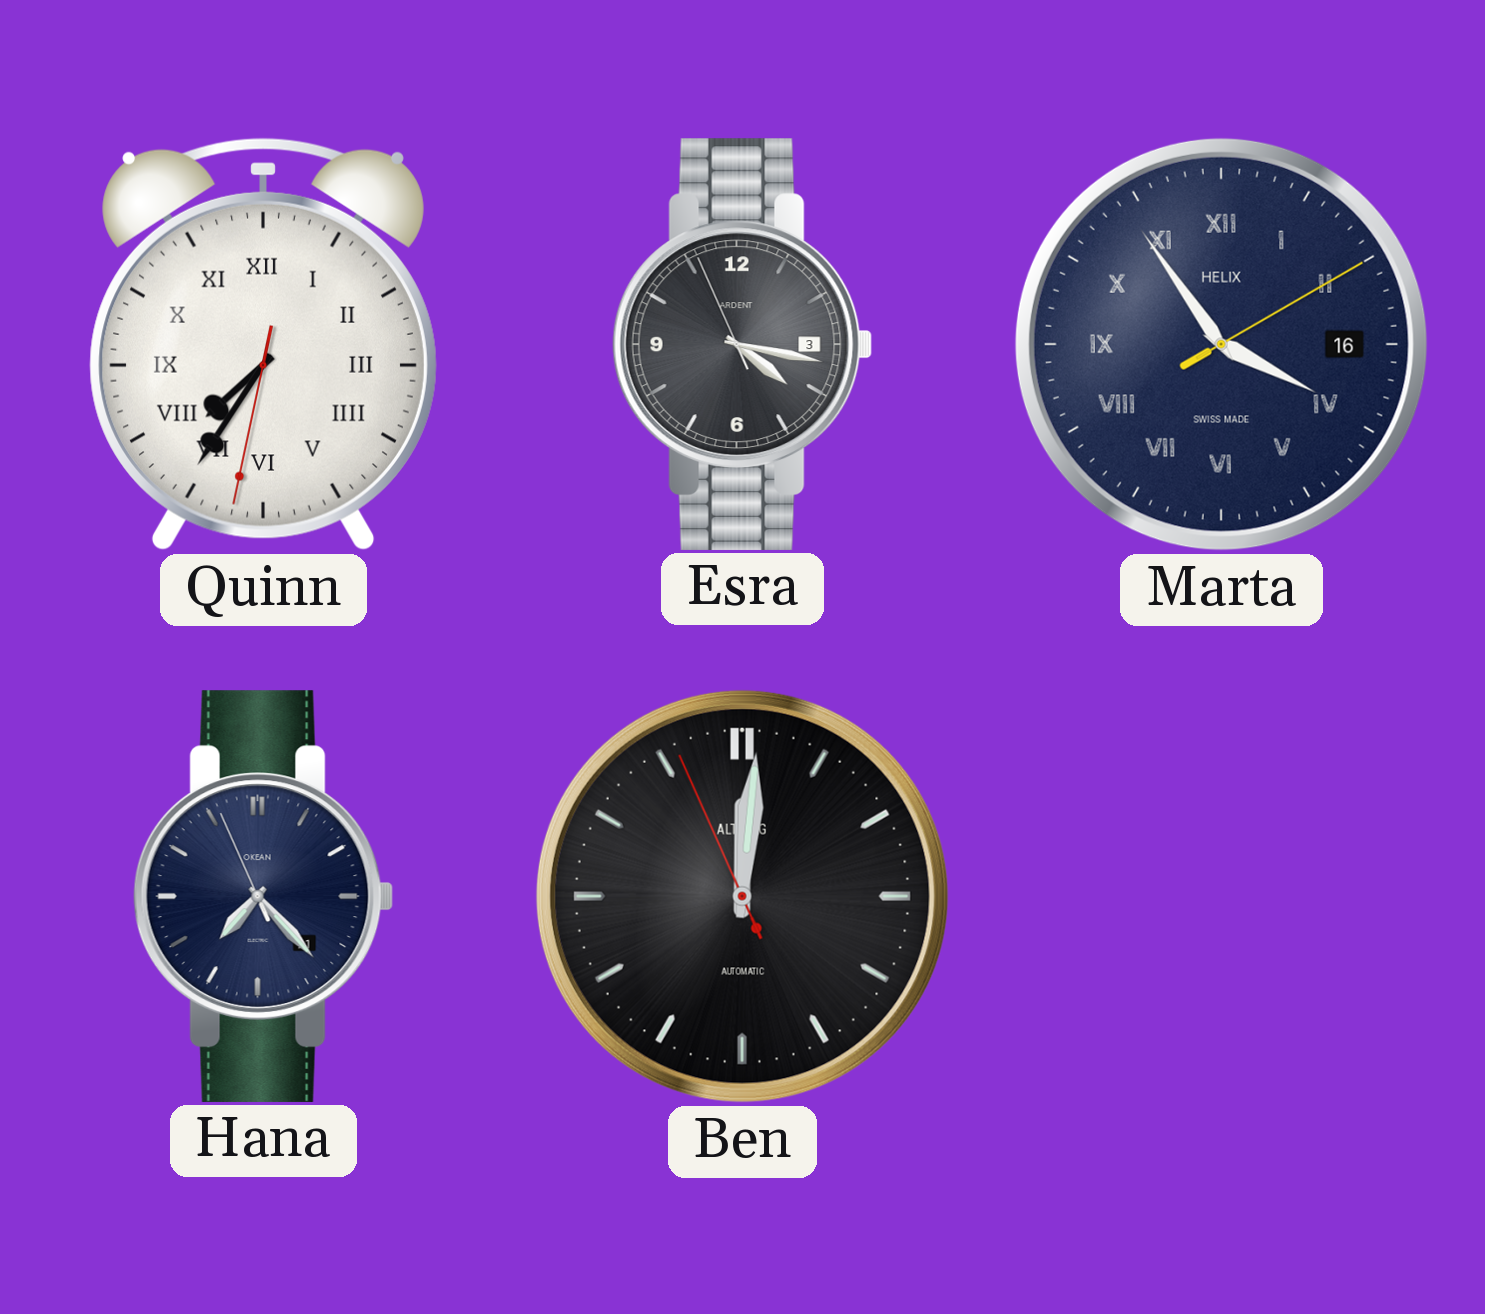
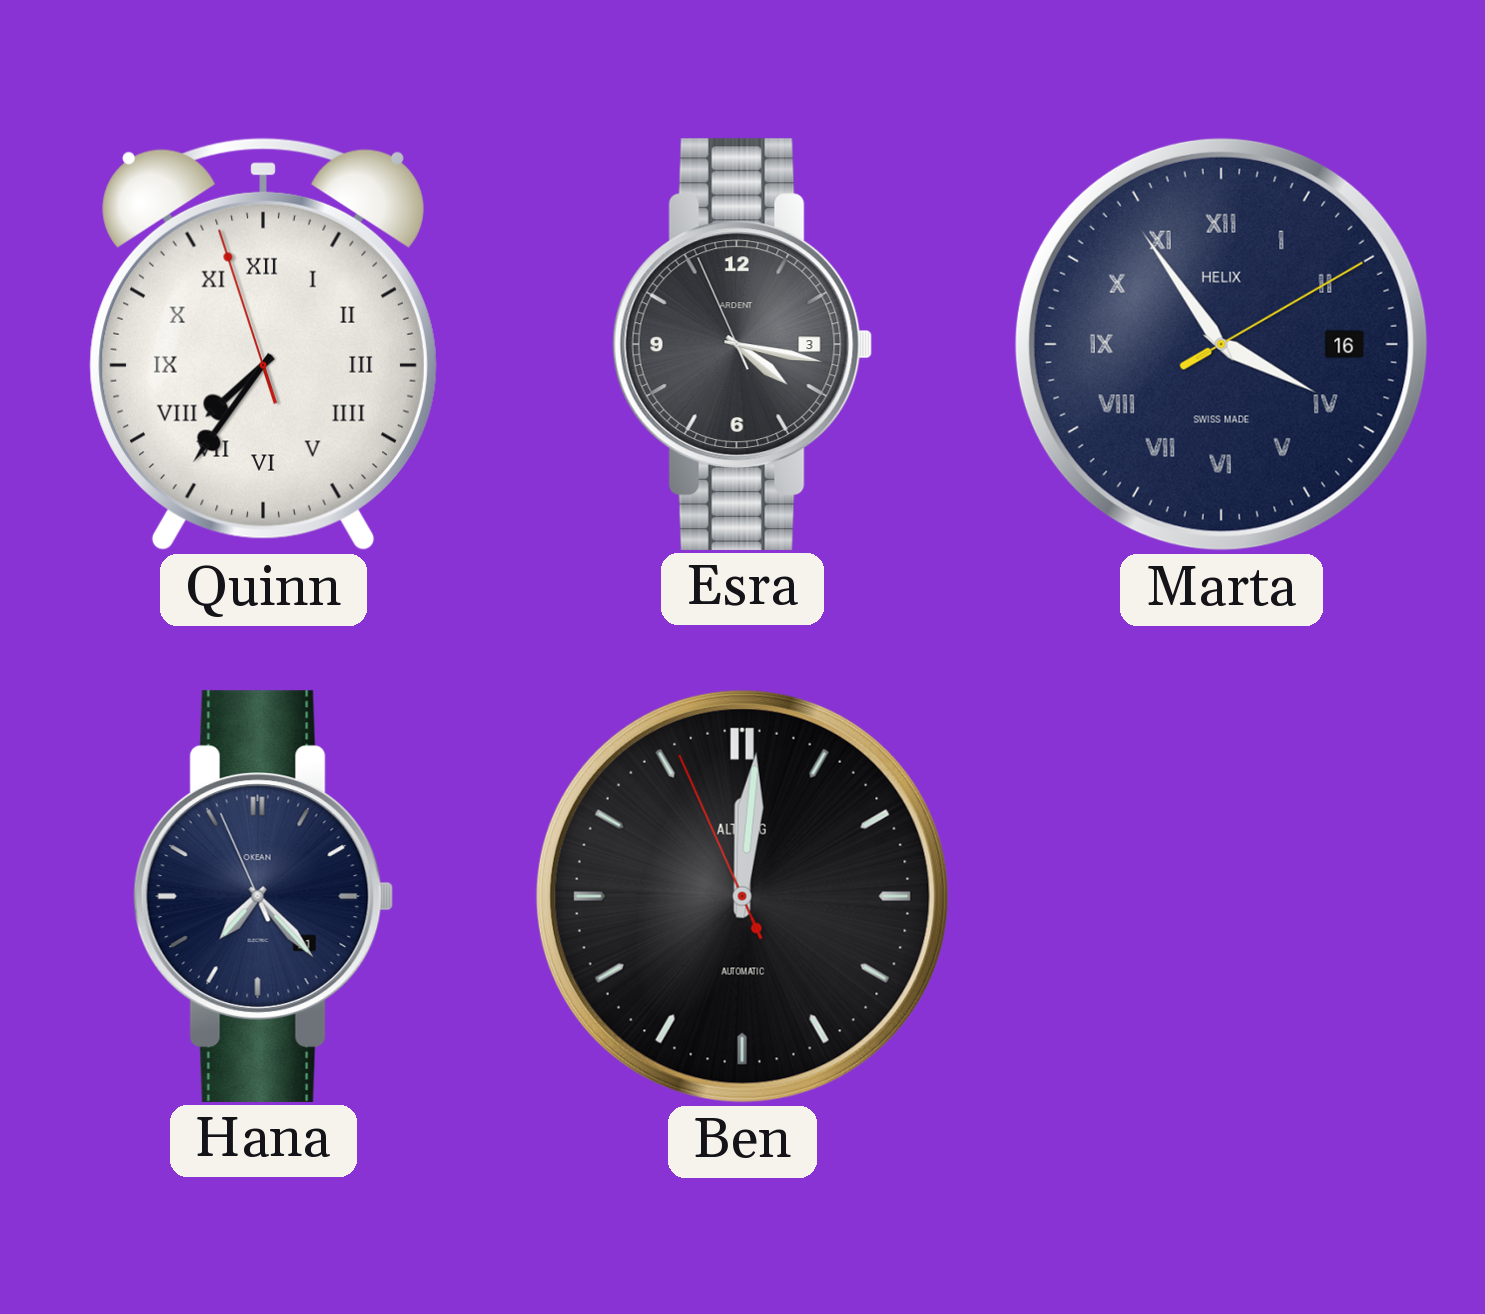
Quinn: 7:35:32 -> 7:35:57 (263, 345)
